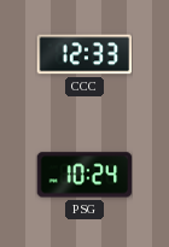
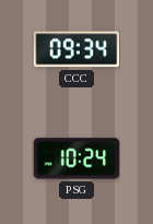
CCC: 12:33 -> 09:34 (76, 49)
